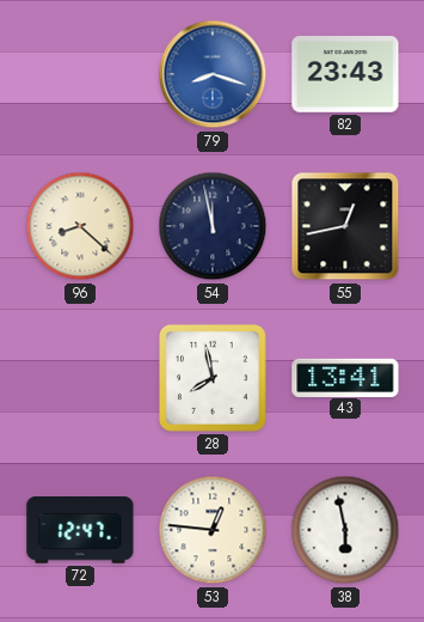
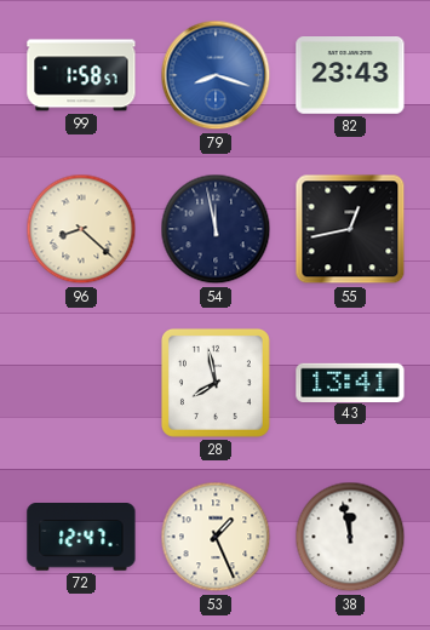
99: none -> 1:58 (81, 75)
53: 12:46 -> 1:26 (216, 537)
38: 5:58 -> 11:58 (350, 537)
